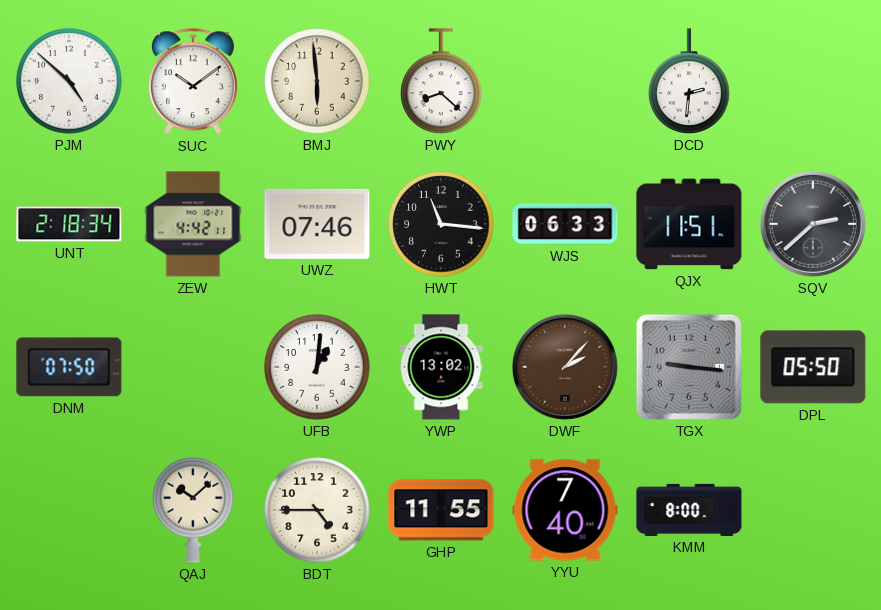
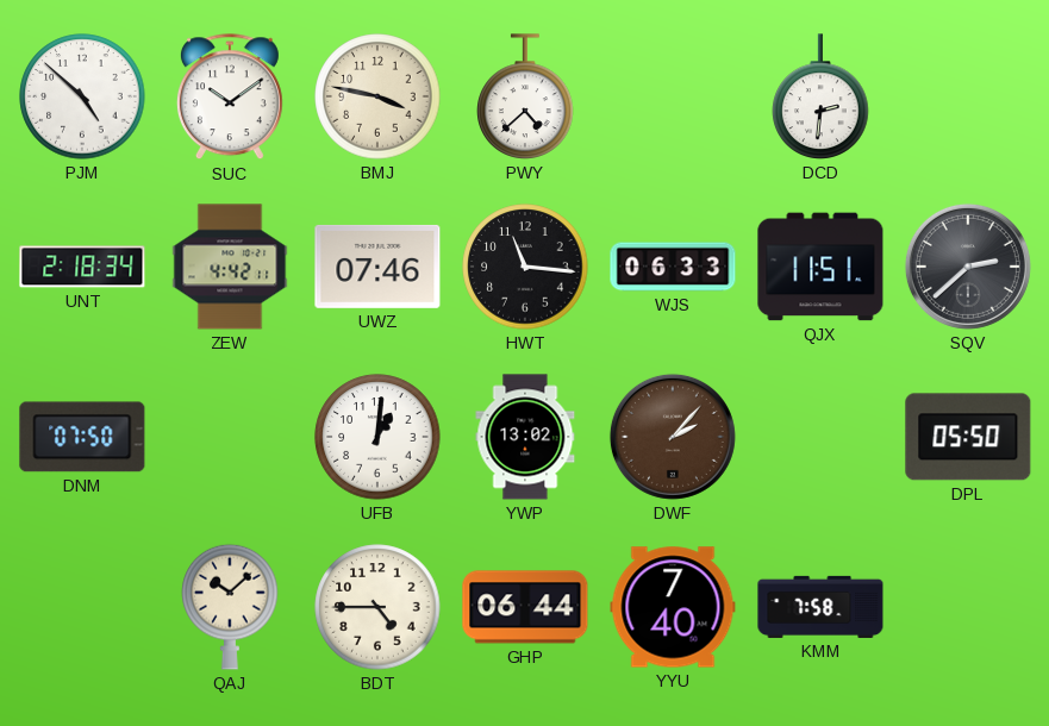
BMJ: 5:59 -> 3:47 (377, 96)
PWY: 8:22 -> 4:38 (525, 96)
TGX: 9:16 -> none (689, 367)
GHP: 11:55 -> 06:44 (525, 607)
KMM: 8:00 -> 7:58 (820, 607)
